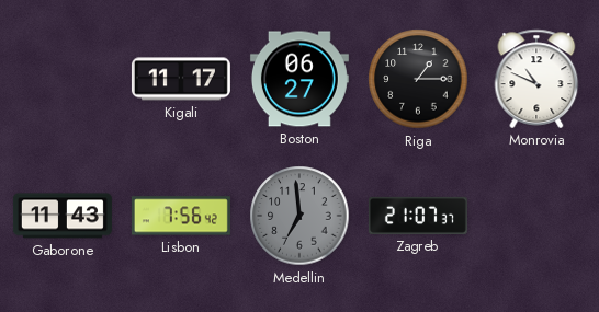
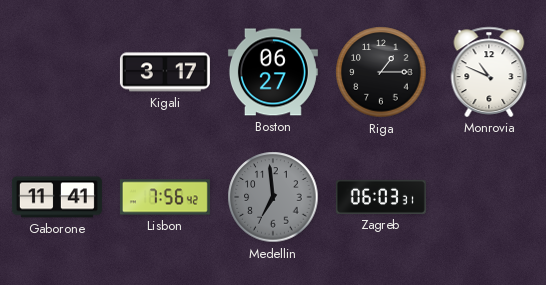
Kigali: 11:17 -> 3:17 (165, 72)
Gaborone: 11:43 -> 11:41 (57, 197)
Zagreb: 21:07 -> 06:03 (381, 197)
